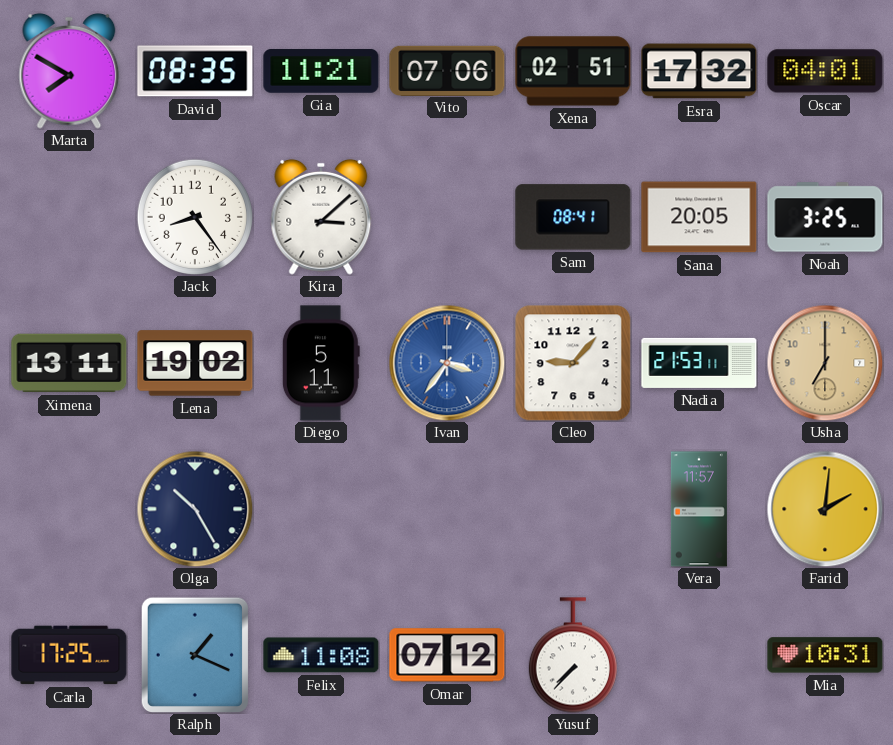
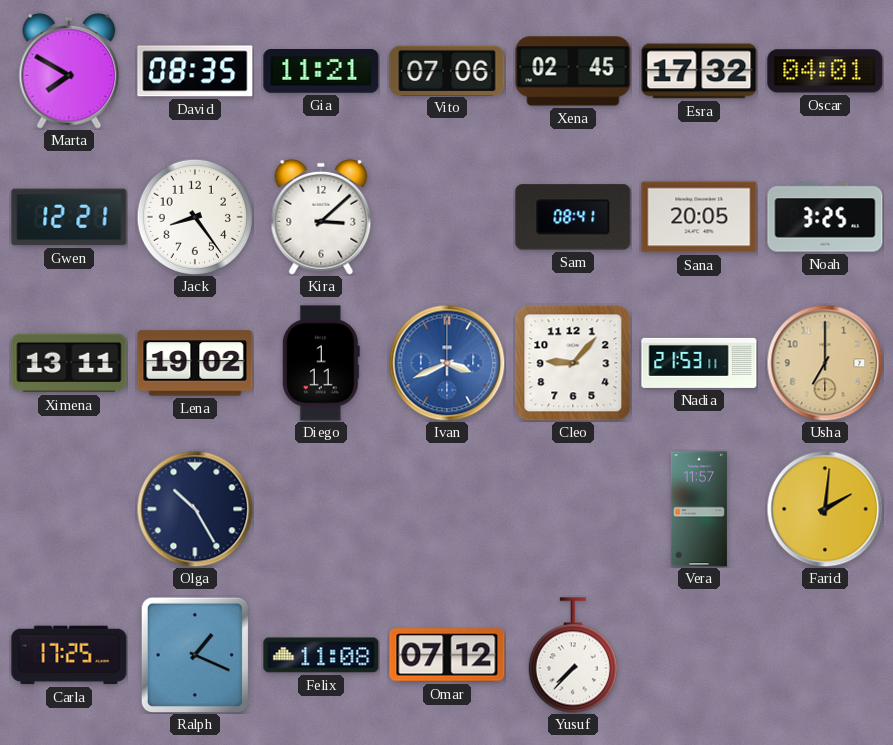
Xena: 02:51 -> 02:45 (573, 71)
Gwen: none -> 12:21 (69, 217)
Diego: 5:11 -> 1:11 (321, 363)
Ivan: 3:36 -> 3:41 (447, 363)
Mia: 10:31 -> none (825, 655)
